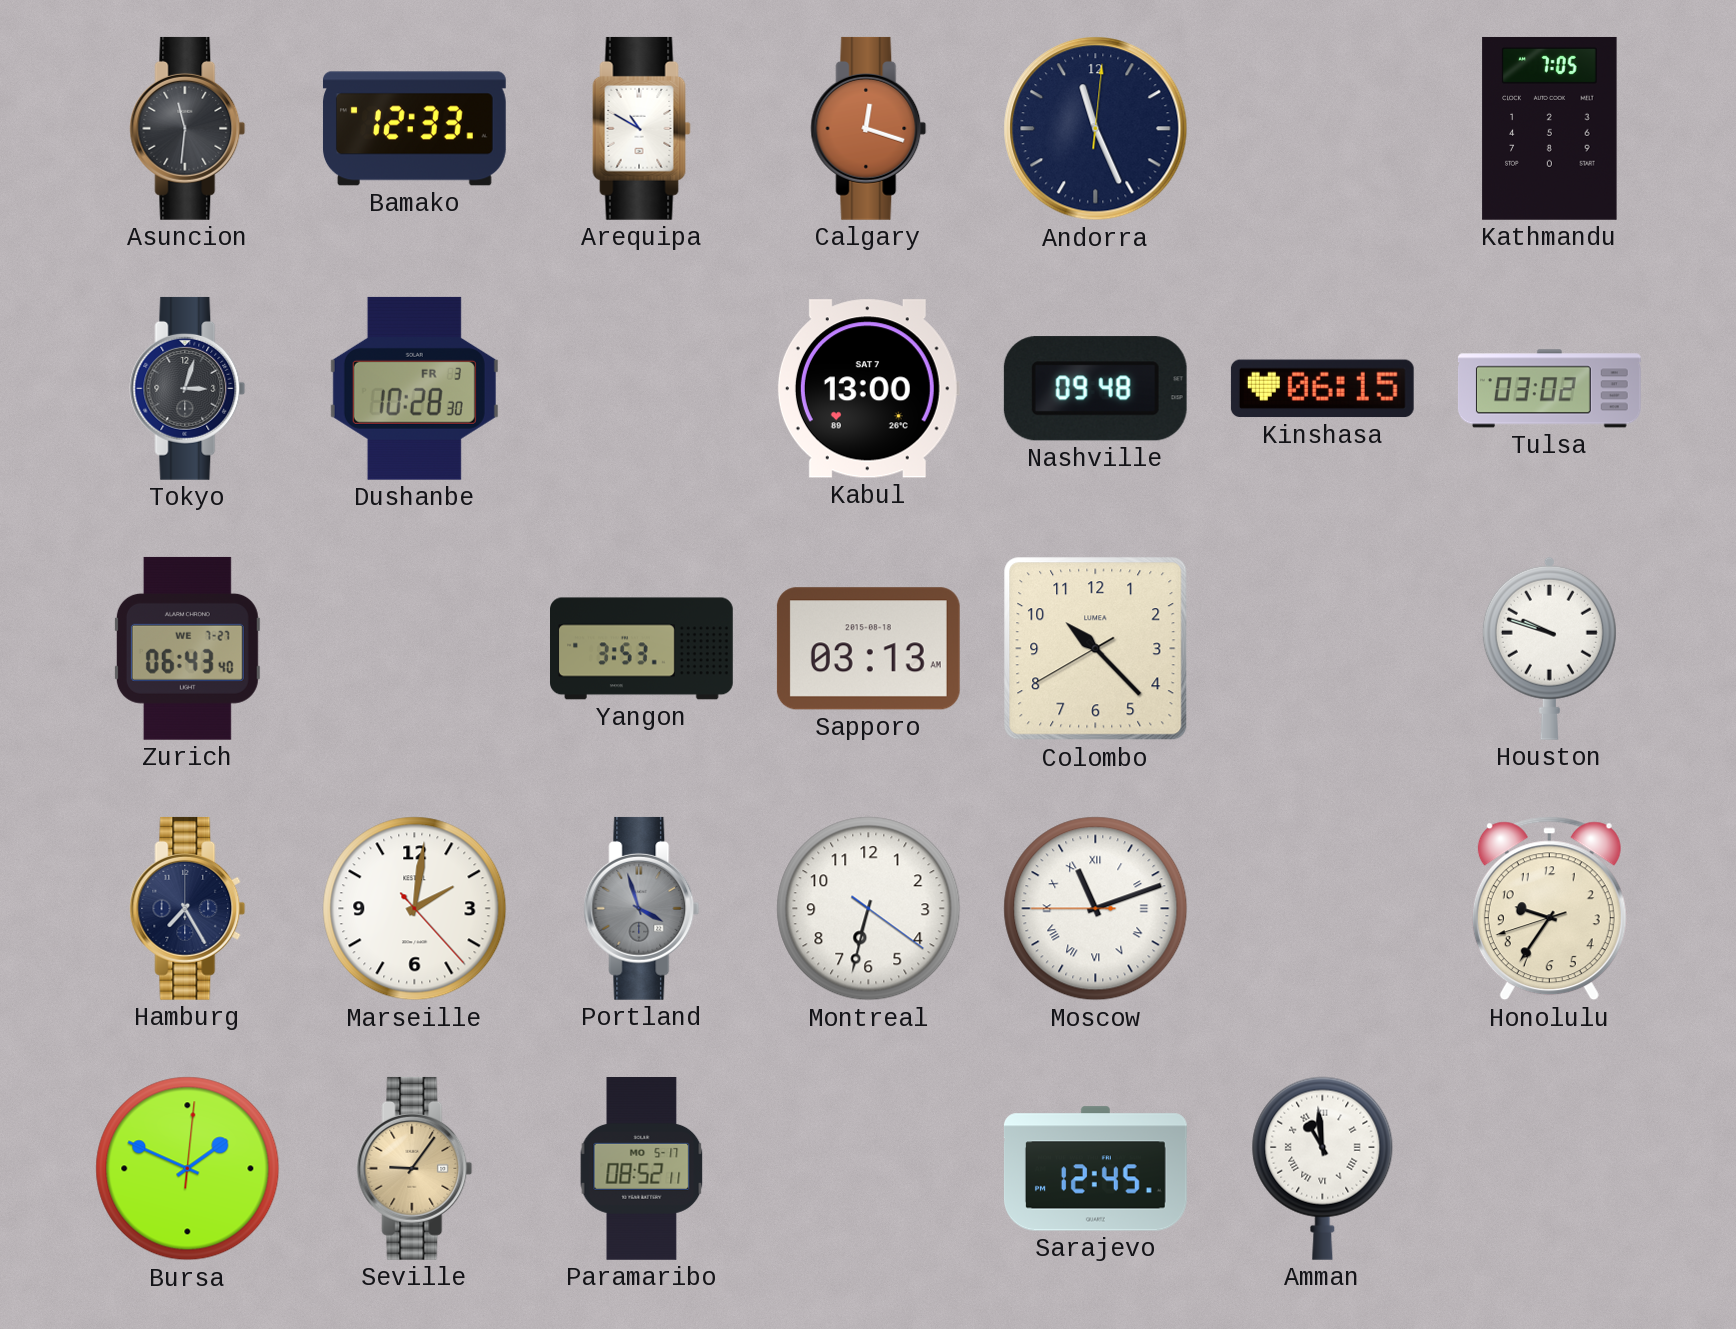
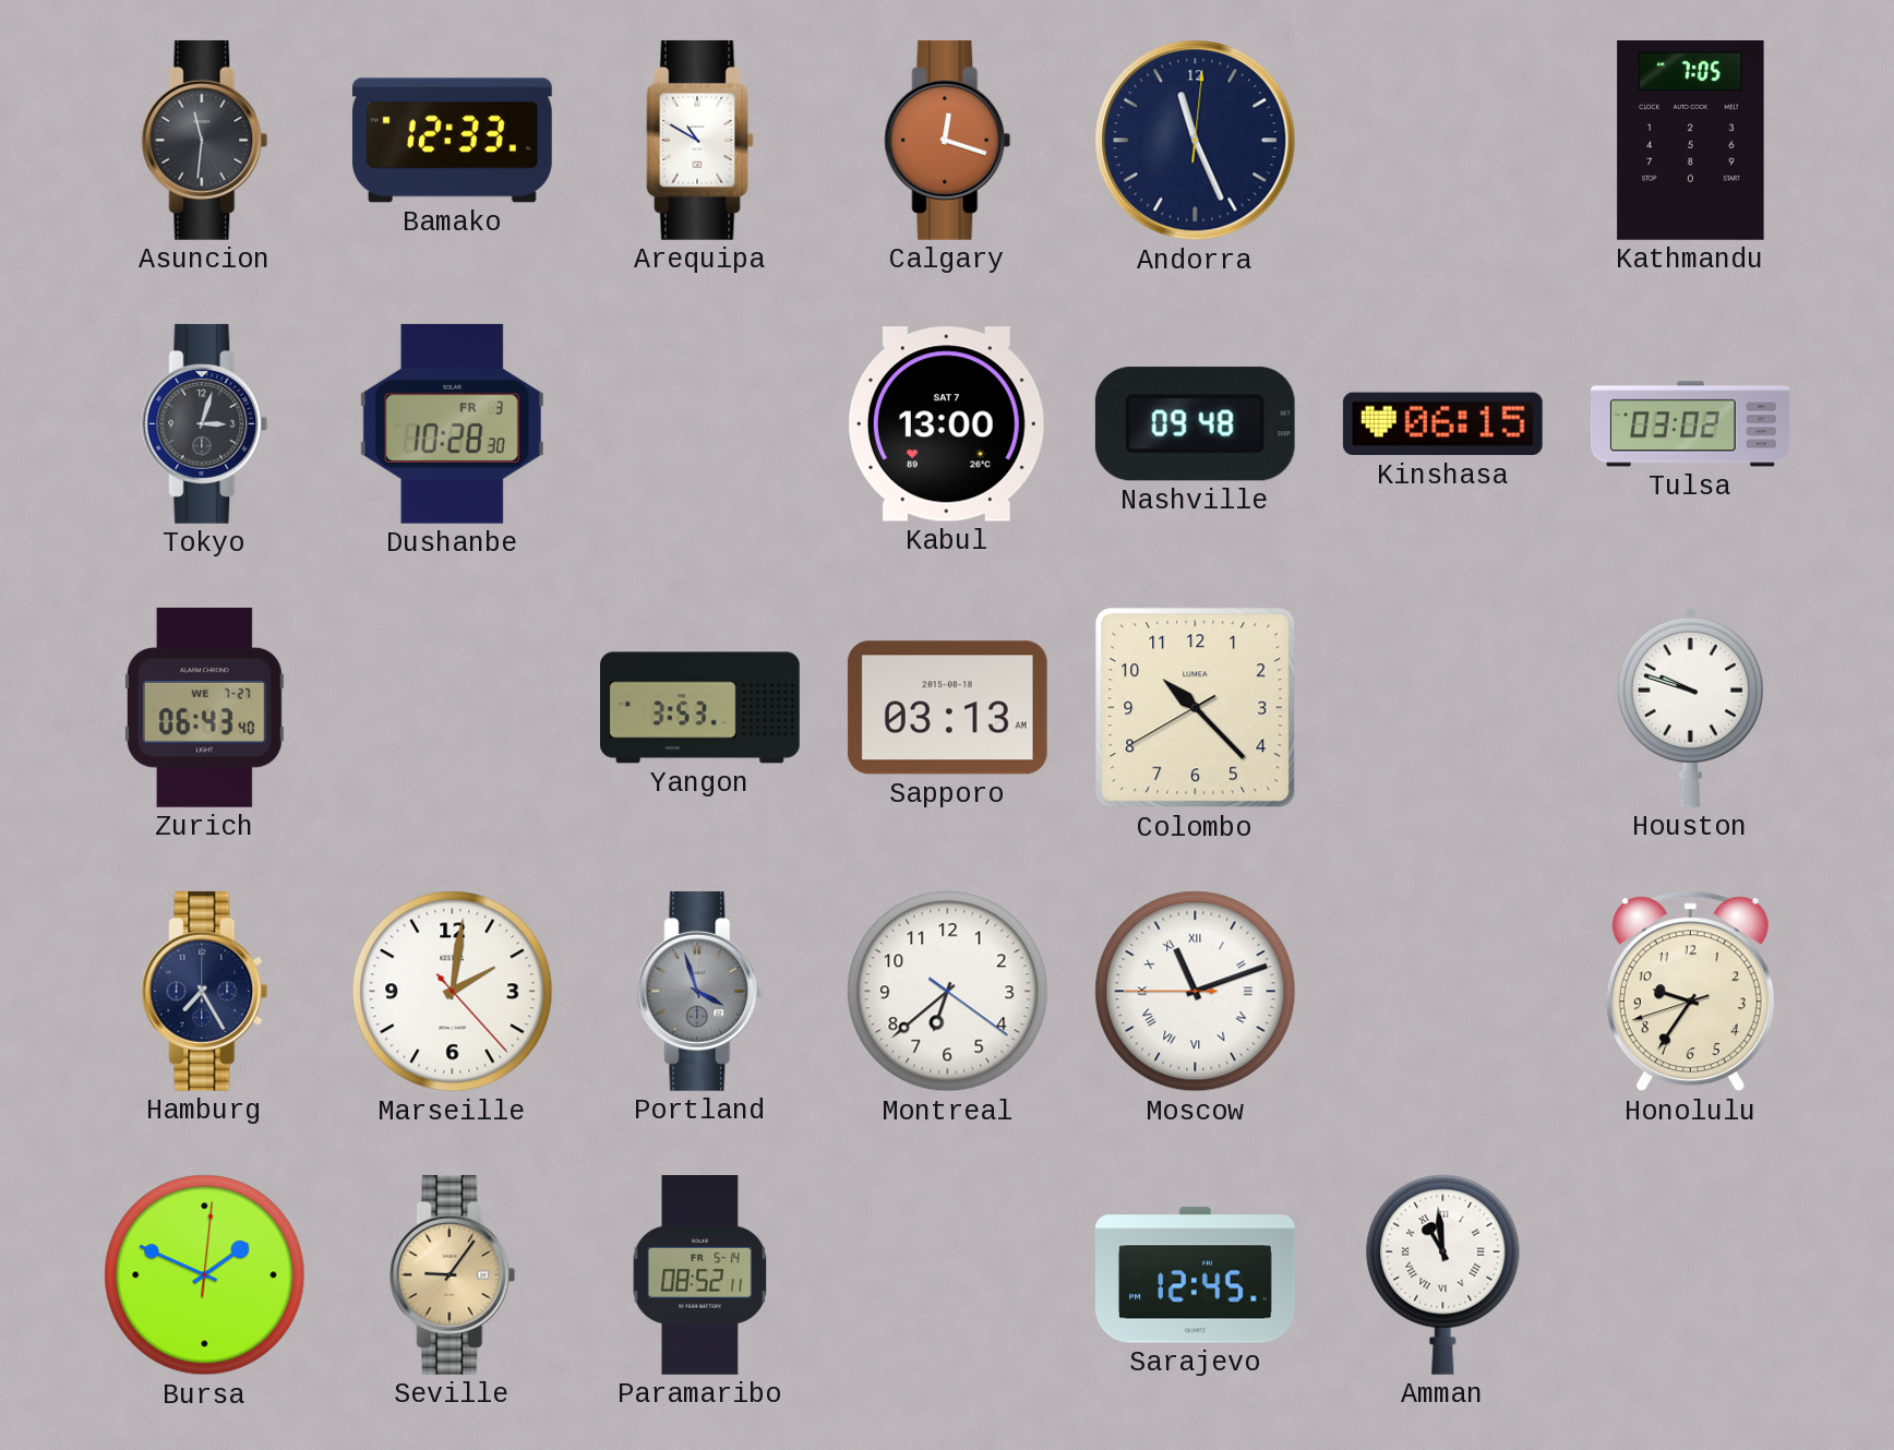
Montreal: 6:32 -> 6:38 (948, 992)
Paramaribo date: MO 5-17 -> FR 5-14 (700, 1275)
